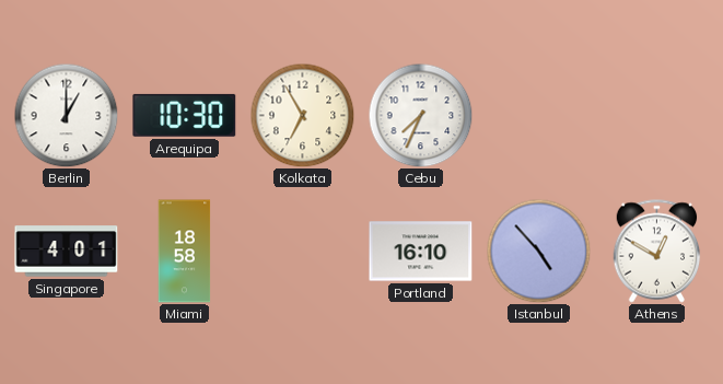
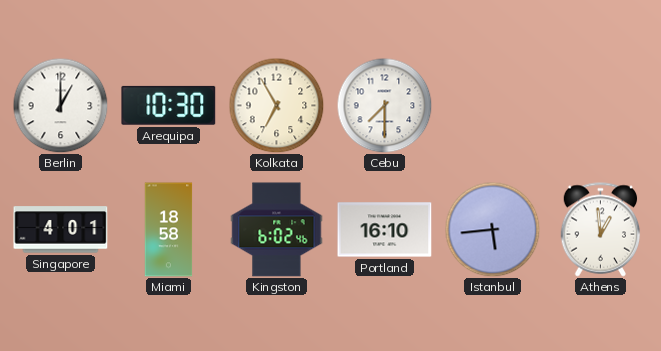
Cebu: 7:34 -> 7:30 (384, 105)
Kingston: none -> 6:02 (277, 230)
Istanbul: 4:53 -> 5:44 (492, 229)
Athens: 12:50 -> 12:59 (601, 230)
